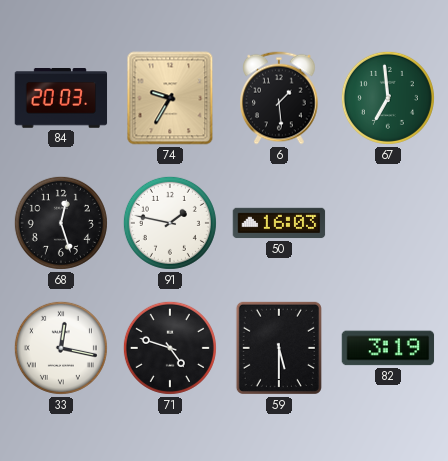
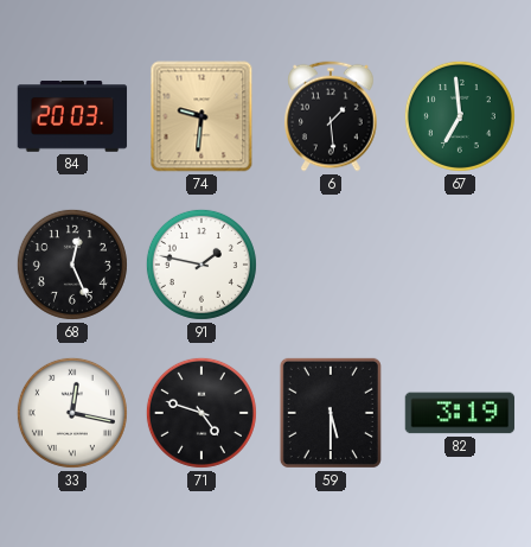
74: 9:35 -> 9:31 (201, 116)
68: 12:27 -> 12:26 (72, 265)
50: 16:03 -> none (279, 223)
